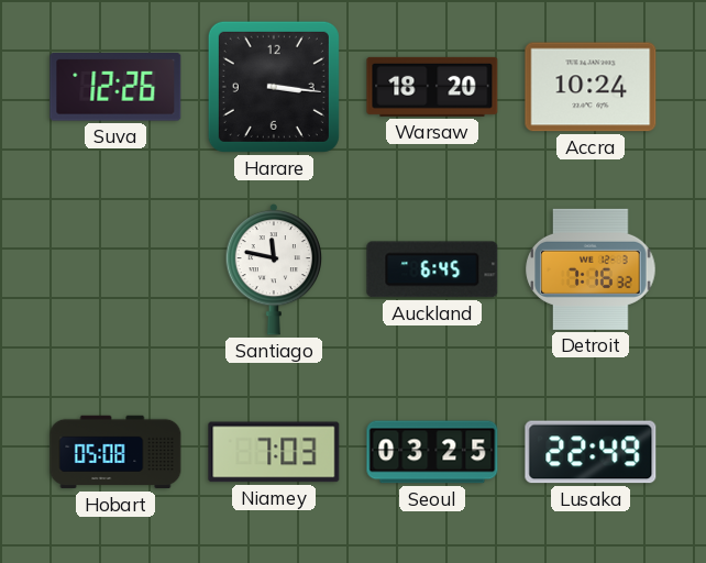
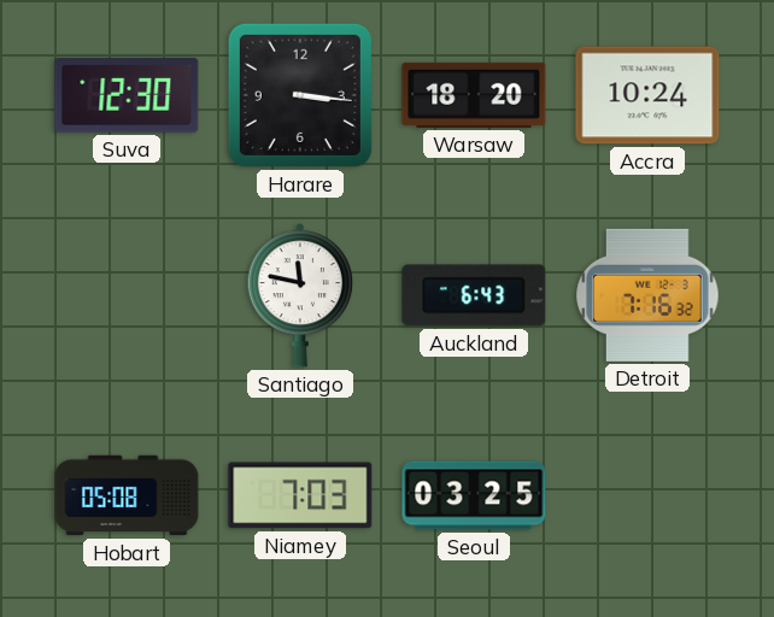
Suva: 12:26 -> 12:30 (127, 96)
Auckland: 6:45 -> 6:43 (474, 295)
Lusaka: 22:49 -> none (591, 452)
